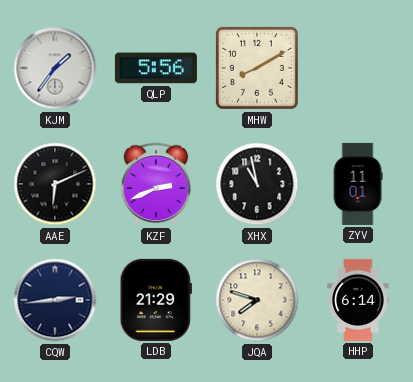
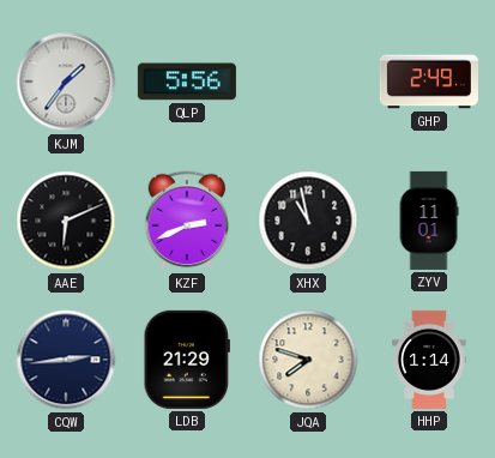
MHW: 8:10 -> none (257, 68)
GHP: none -> 2:49 (429, 82)
HHP: 6:14 -> 1:14 (429, 360)
